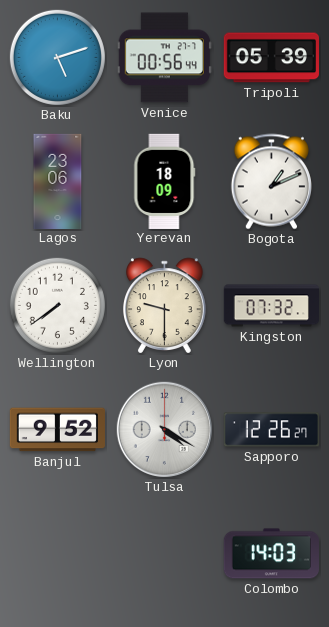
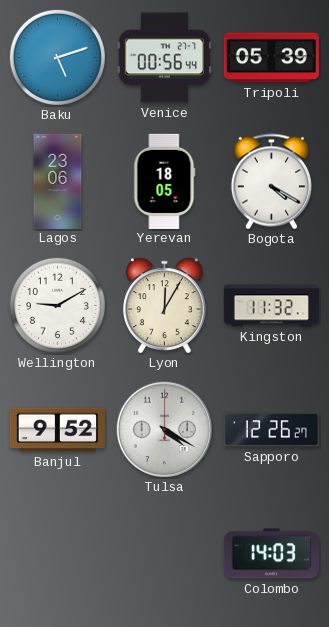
Yerevan: 18:09 -> 18:05 (165, 181)
Bogota: 1:11 -> 4:20 (271, 182)
Wellington: 7:39 -> 9:10 (57, 305)
Lyon: 9:30 -> 12:05 (165, 306)
Kingston: 07:32 -> 11:32 (271, 306)
